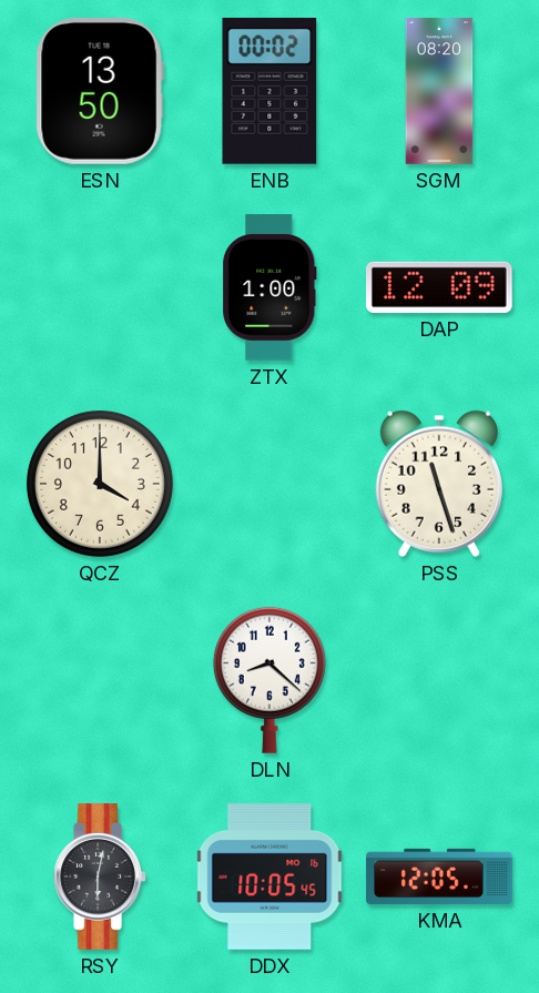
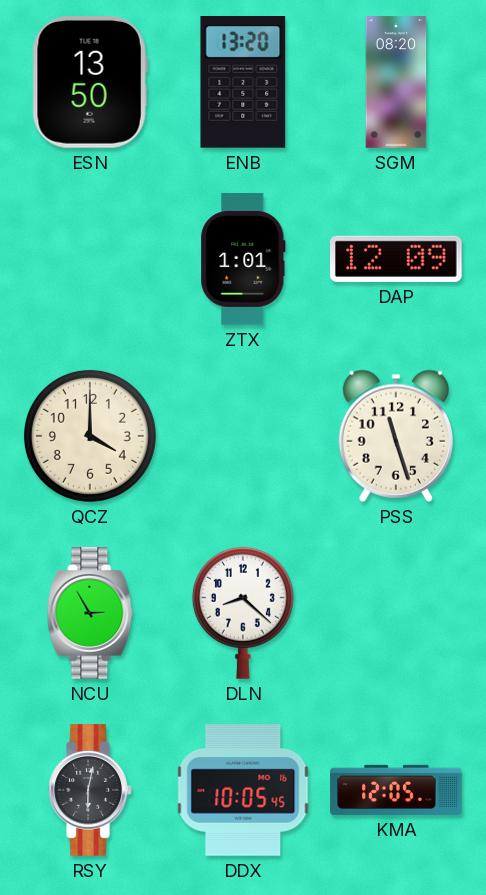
ENB: 00:02 -> 13:20 (243, 83)
ZTX: 1:00 -> 1:01 (243, 259)
NCU: none -> 2:55 (90, 613)
